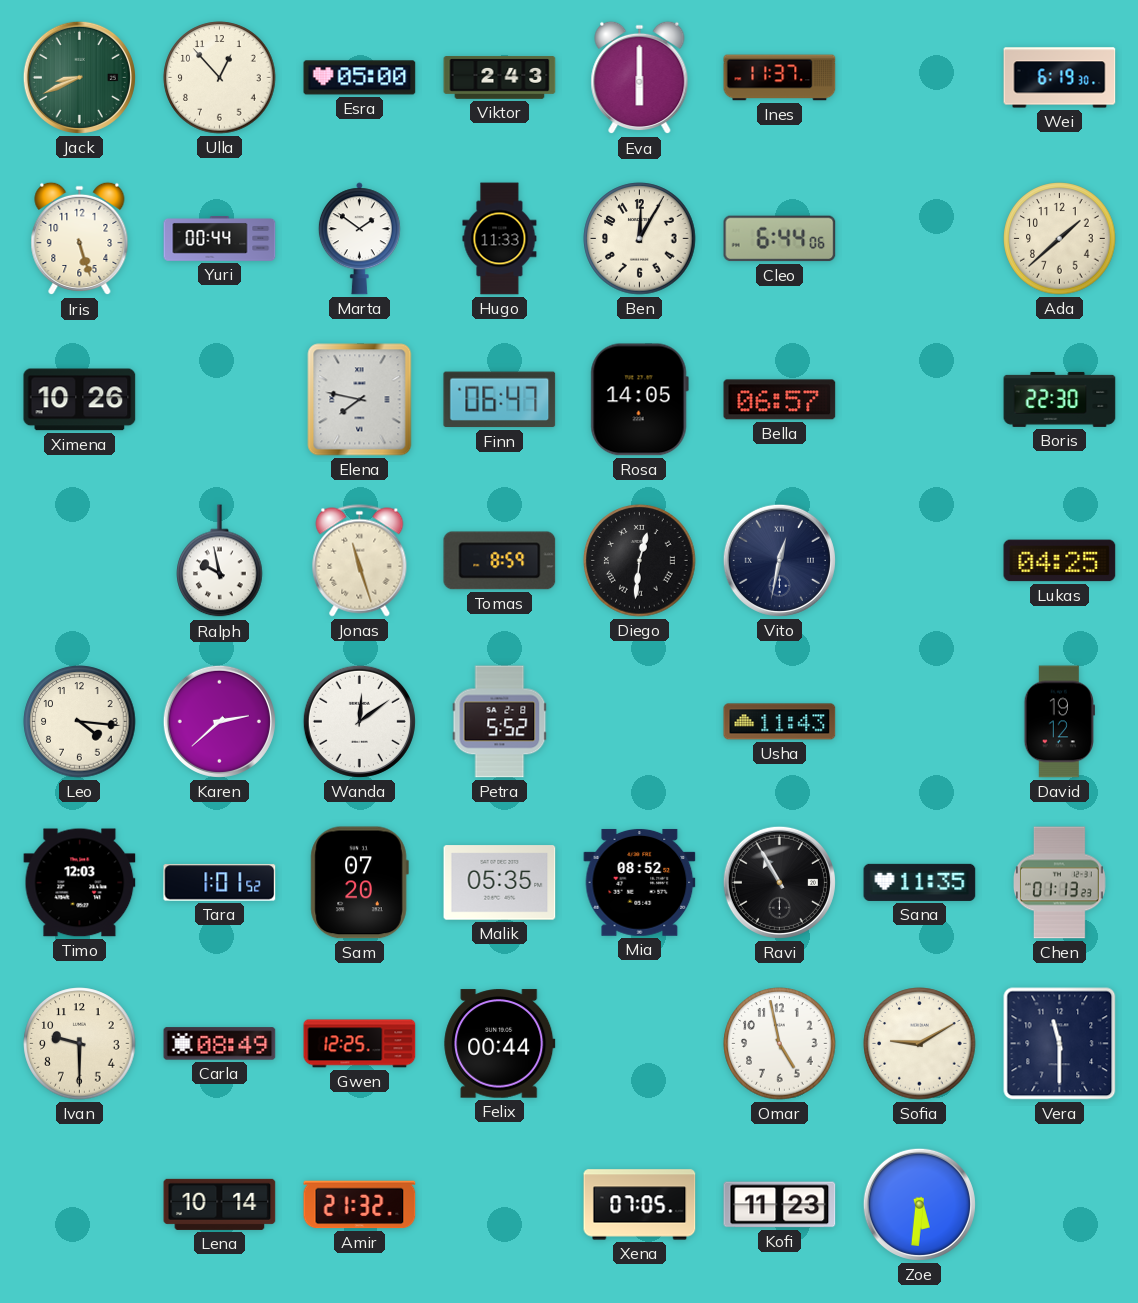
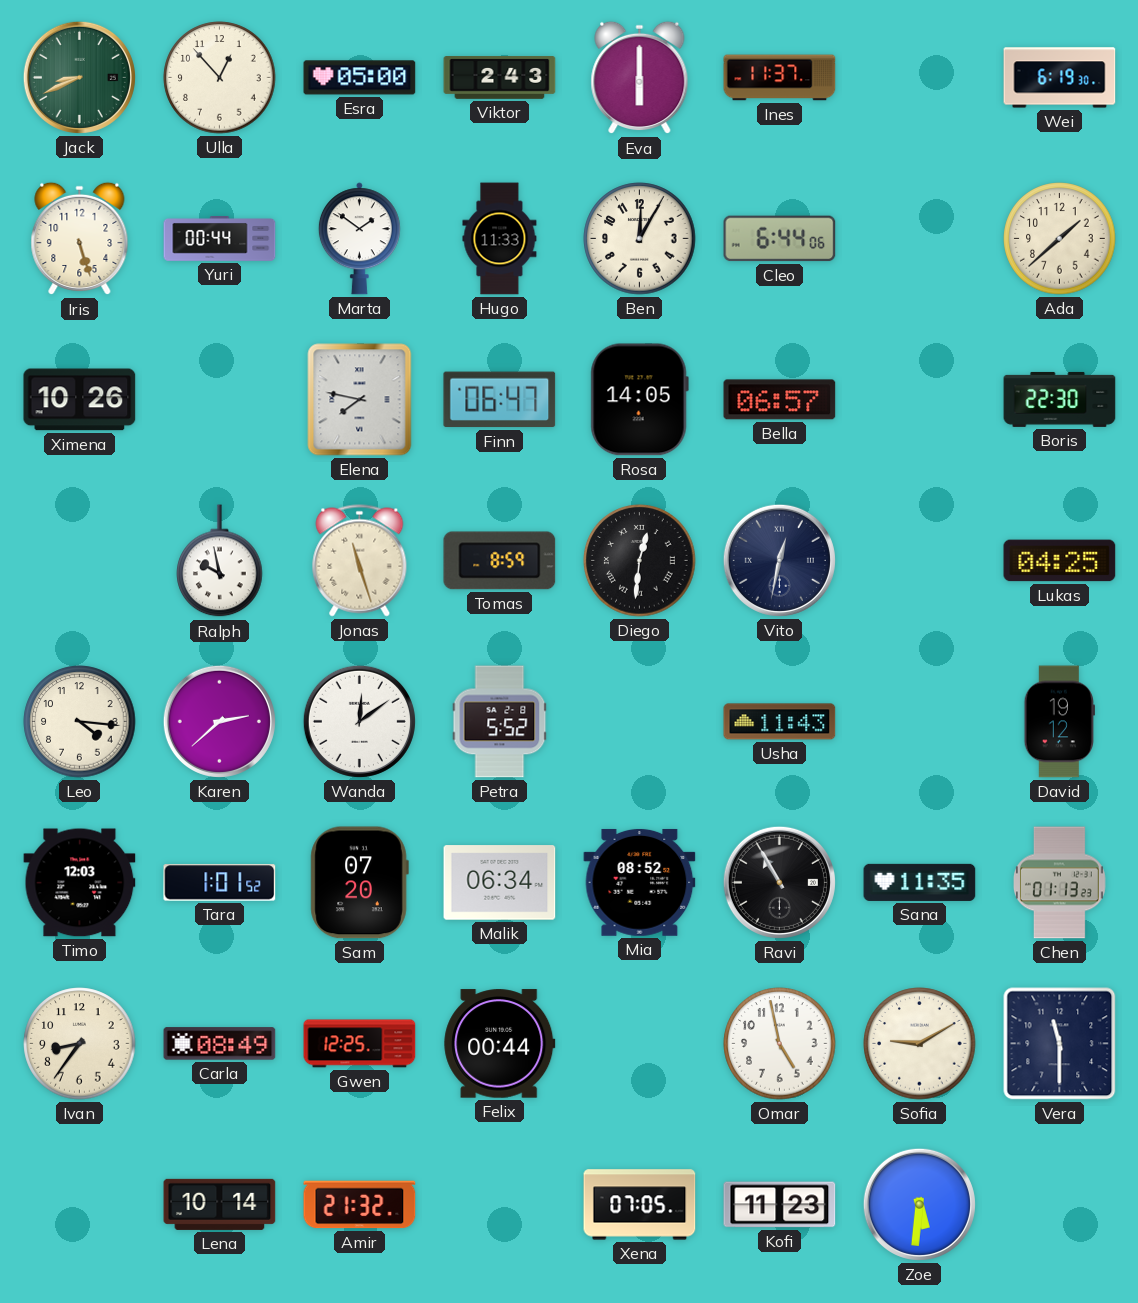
Malik: 05:35 -> 06:34 (500, 883)
Ivan: 9:30 -> 8:36 (80, 1044)
